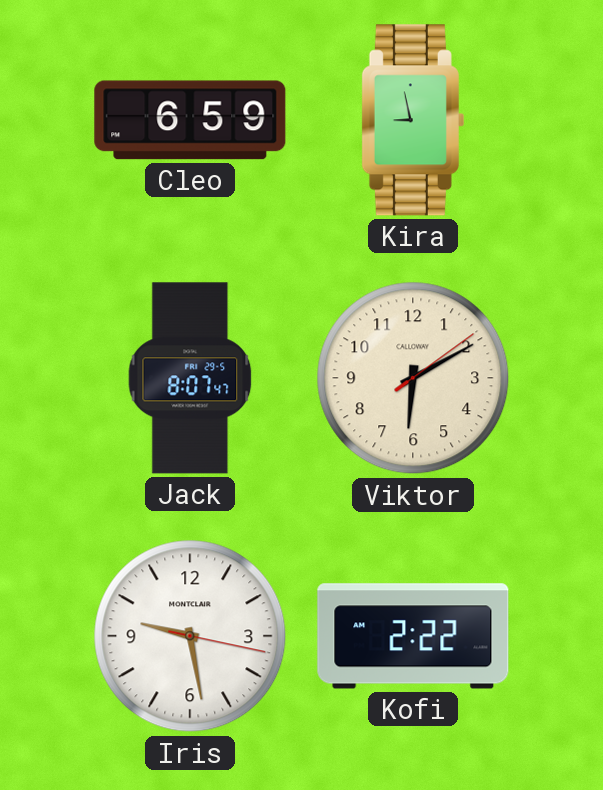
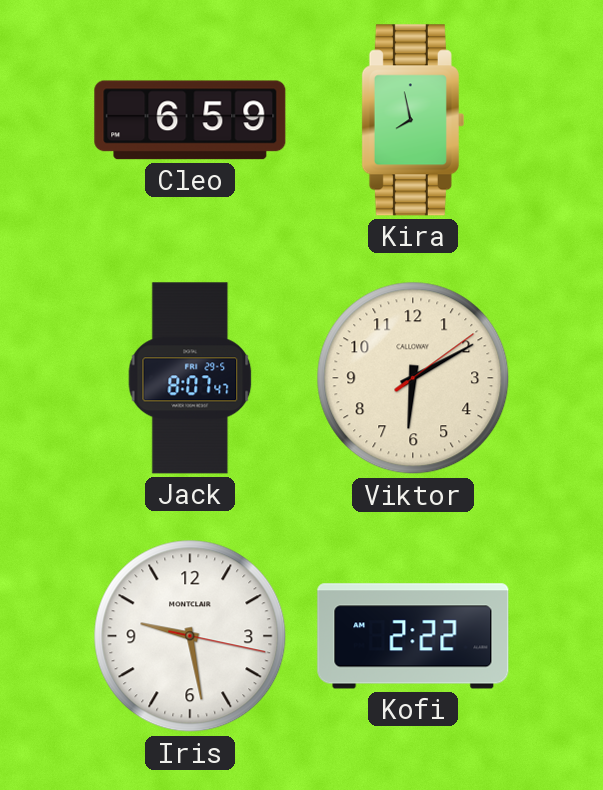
Kira: 8:58 -> 7:58 (413, 120)
